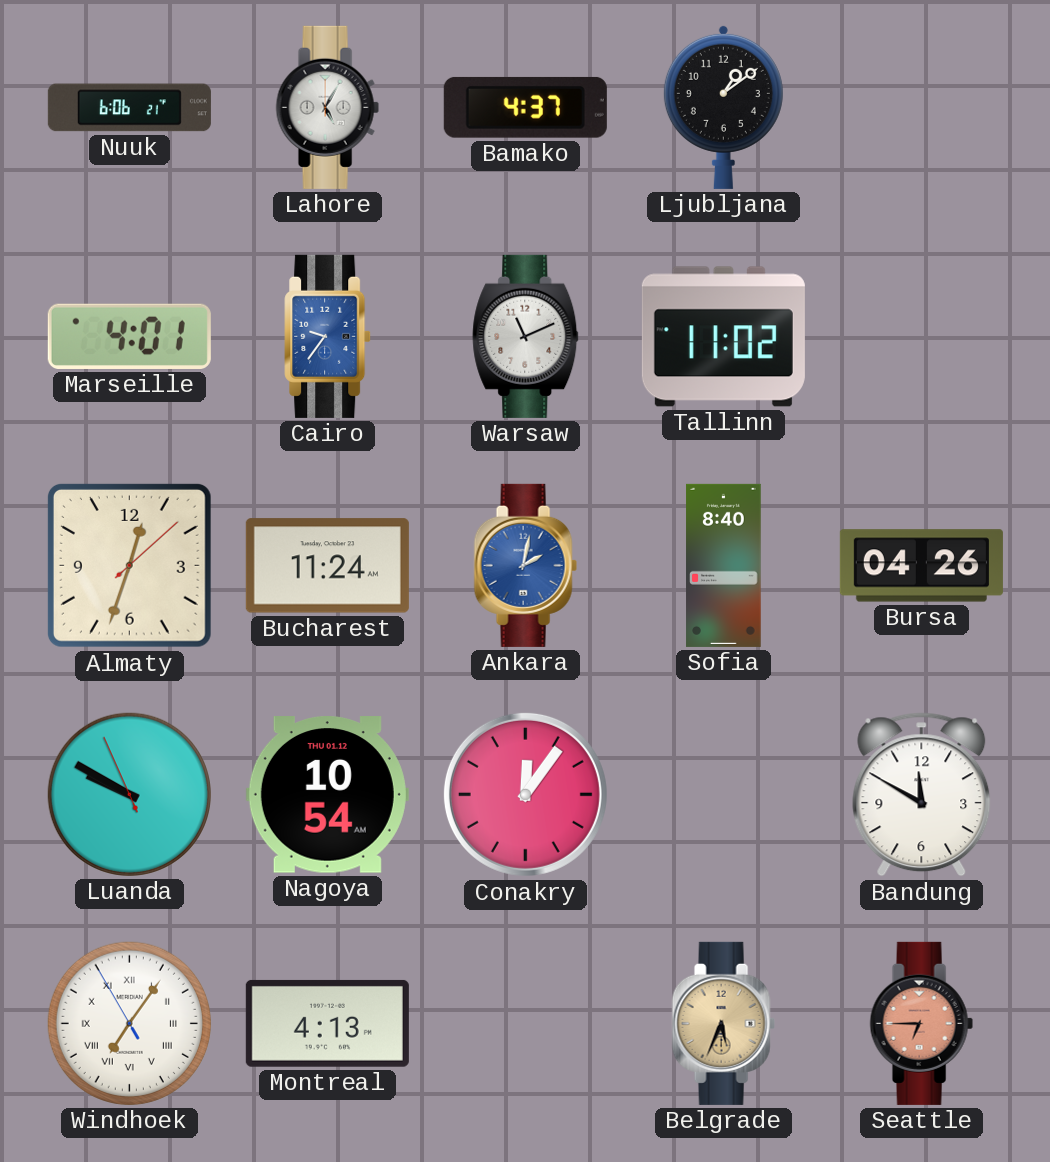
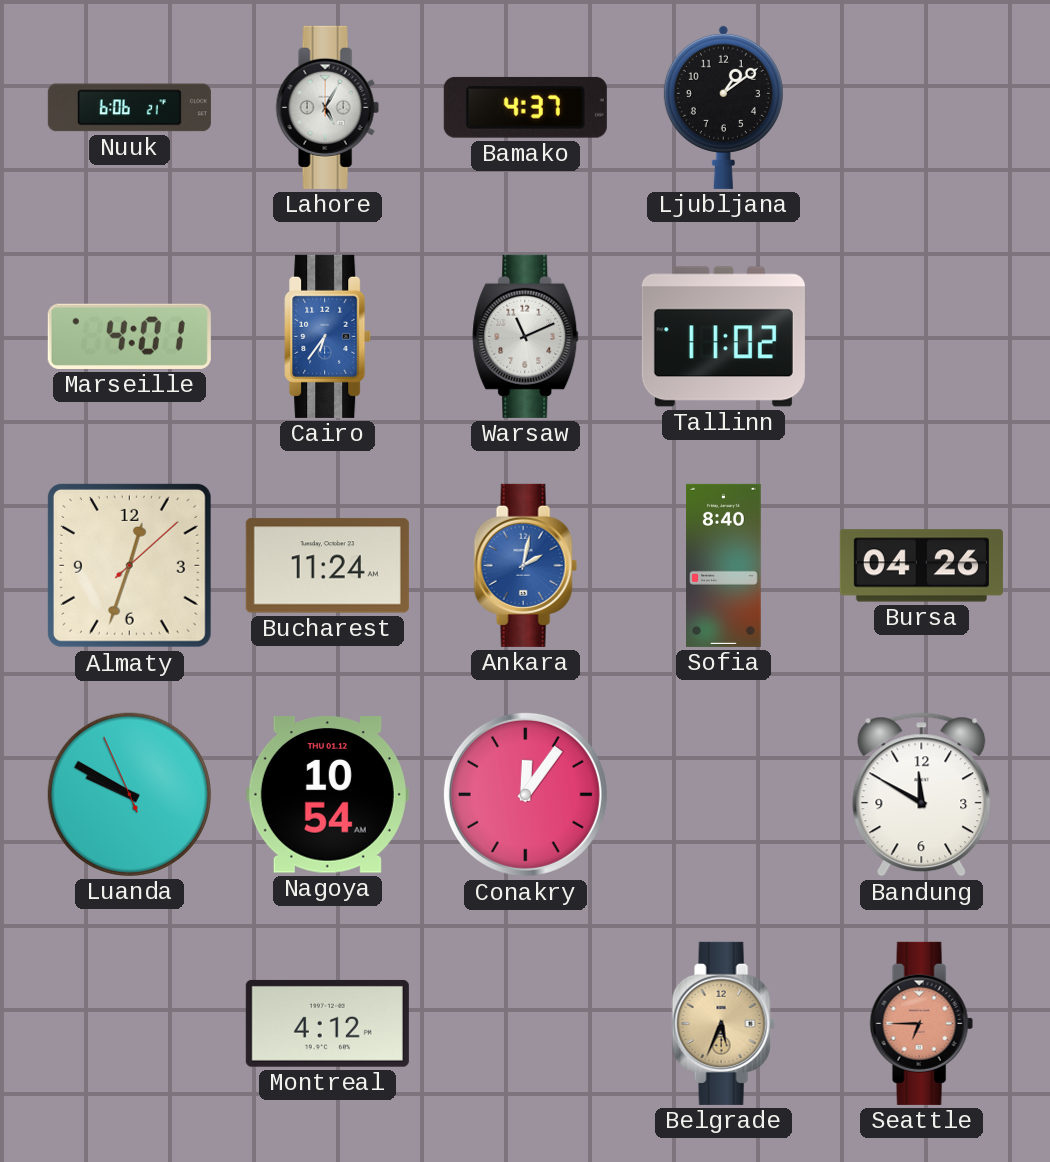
Cairo: 9:36 -> 6:36 (328, 336)
Windhoek: 7:05 -> none (129, 1023)
Montreal: 4:13 -> 4:12 (327, 1023)
